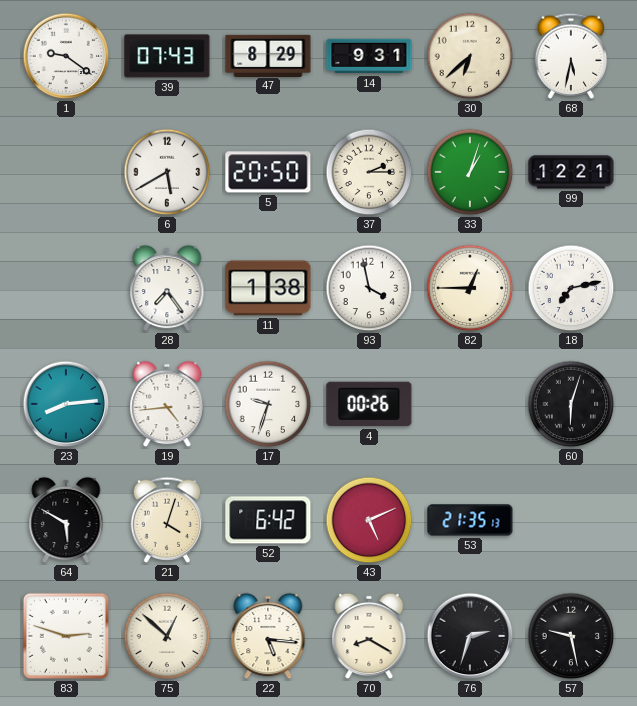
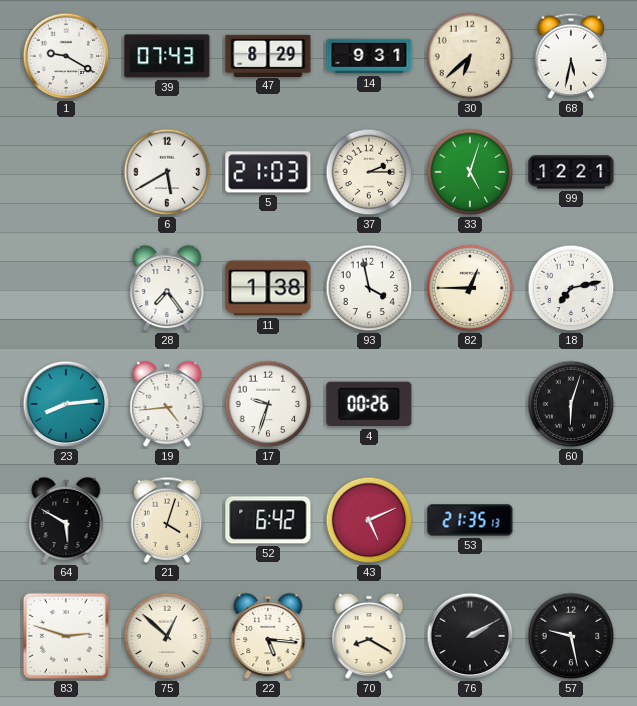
1: 9:21 -> 9:20 (66, 56)
5: 20:50 -> 21:03 (268, 172)
33: 1:03 -> 5:03 (470, 172)
76: 2:33 -> 2:10 (470, 636)
